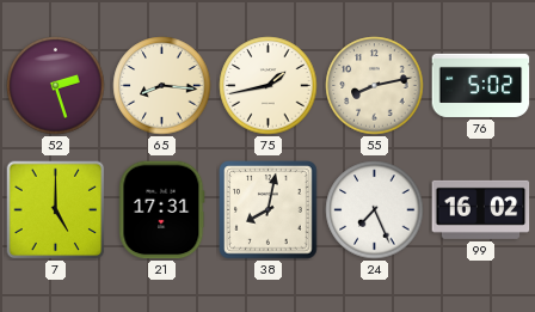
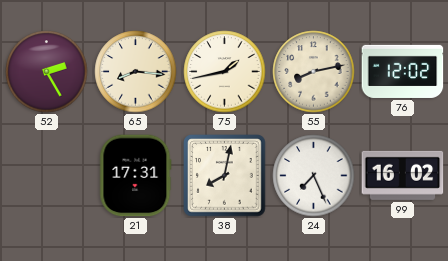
52: 2:27 -> 2:25 (47, 72)
76: 5:02 -> 12:02 (403, 71)
7: 5:00 -> none (55, 209)
